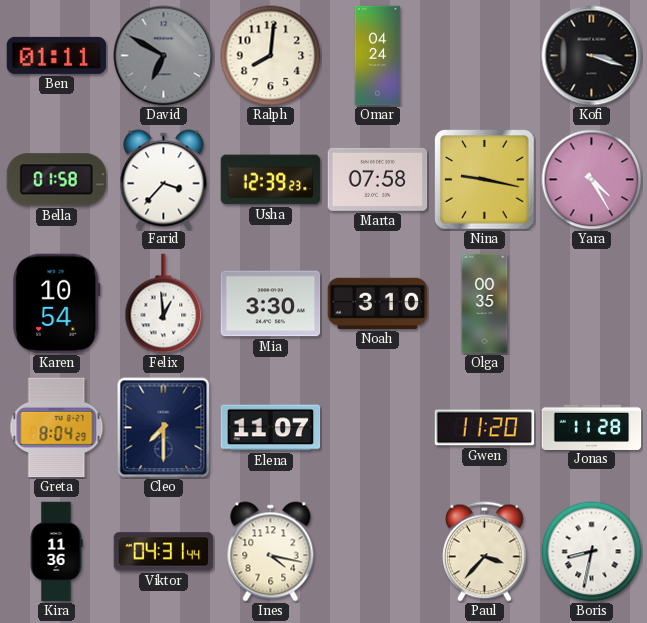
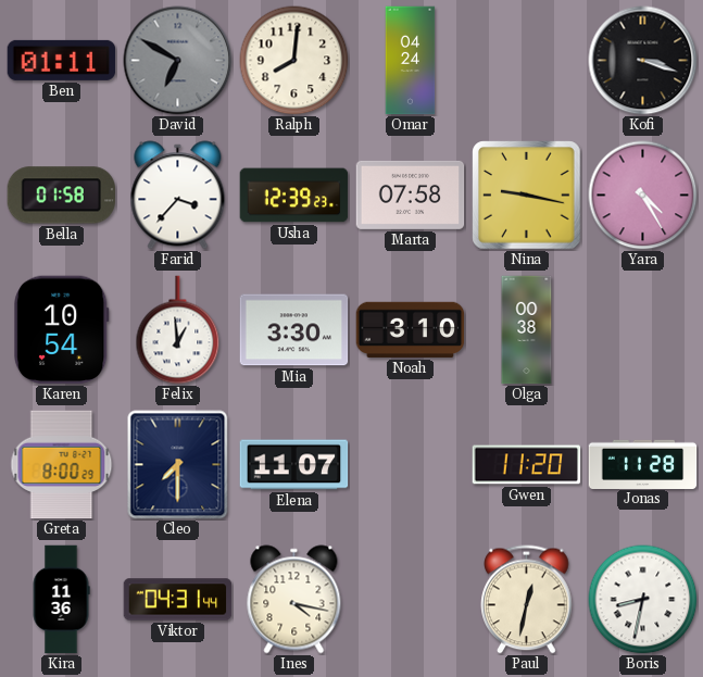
Olga: 00:35 -> 00:38 (527, 330)
Greta: 8:04 -> 8:00 (62, 465)
Paul: 3:37 -> 12:32 (527, 600)
